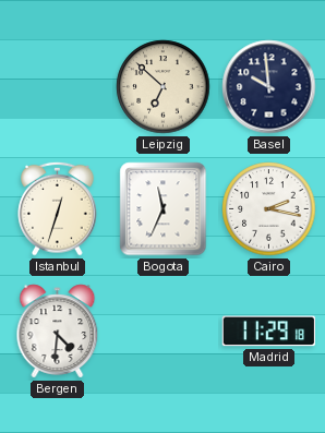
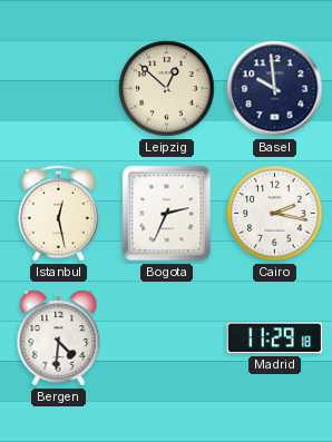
Leipzig: 6:52 -> 12:52 (167, 89)
Istanbul: 12:33 -> 12:28 (59, 213)
Bogota: 11:34 -> 2:34 (167, 214)
